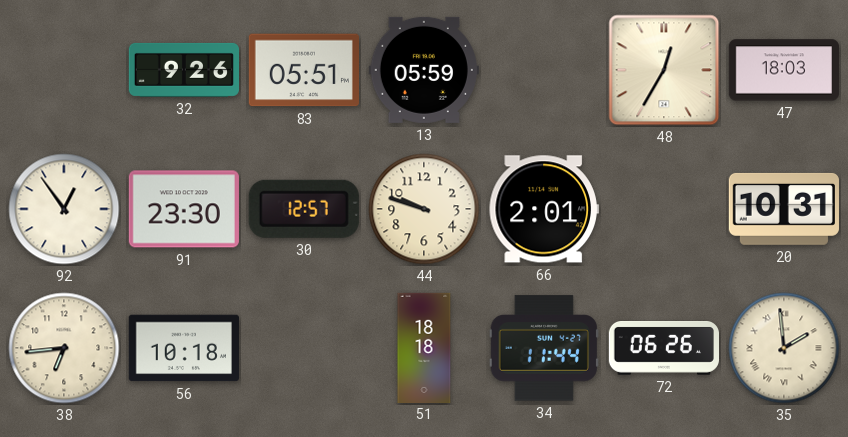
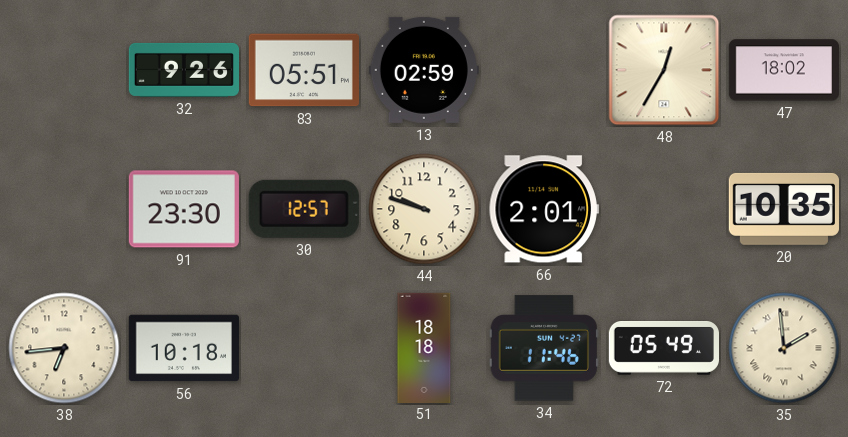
13: 05:59 -> 02:59 (424, 70)
47: 18:03 -> 18:02 (784, 70)
92: 12:54 -> none (64, 209)
20: 10:31 -> 10:35 (784, 209)
34: 11:44 -> 11:46 (544, 348)
72: 06:26 -> 05:49 (663, 349)
